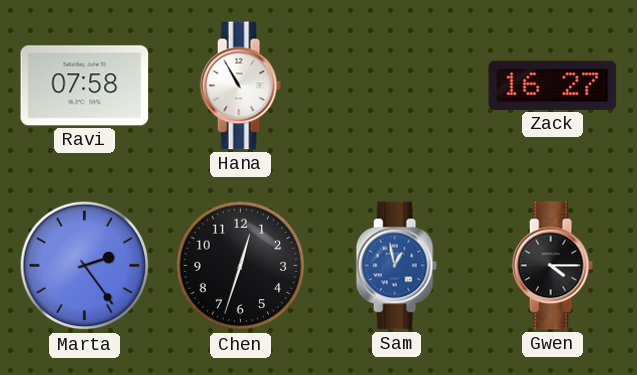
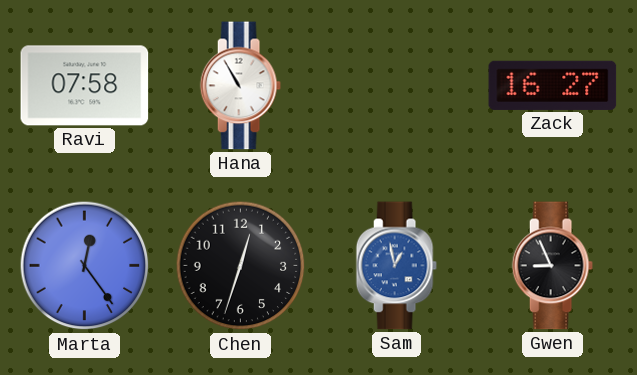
Marta: 2:24 -> 12:24 (85, 266)
Gwen: 4:15 -> 8:56 (552, 266)
